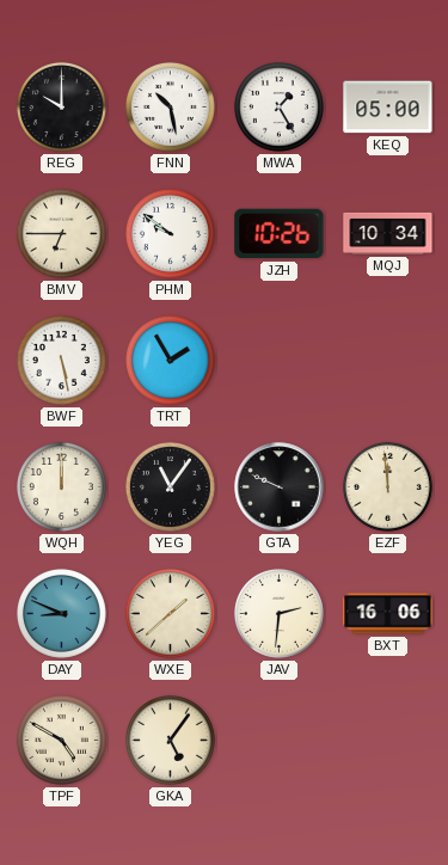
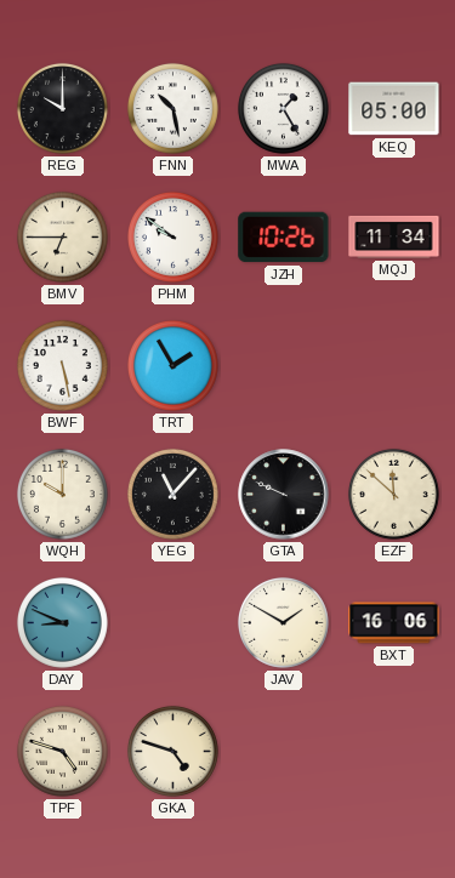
MQJ: 10:34 -> 11:34 (394, 236)
WQH: 12:00 -> 10:00 (62, 494)
YEG: 11:06 -> 11:07 (172, 494)
EZF: 11:59 -> 11:52 (393, 494)
WXE: 1:38 -> none (170, 613)
JAV: 2:31 -> 1:50 (283, 622)
TPF: 4:50 -> 4:48 (62, 751)
GKA: 5:06 -> 4:48 (172, 751)
